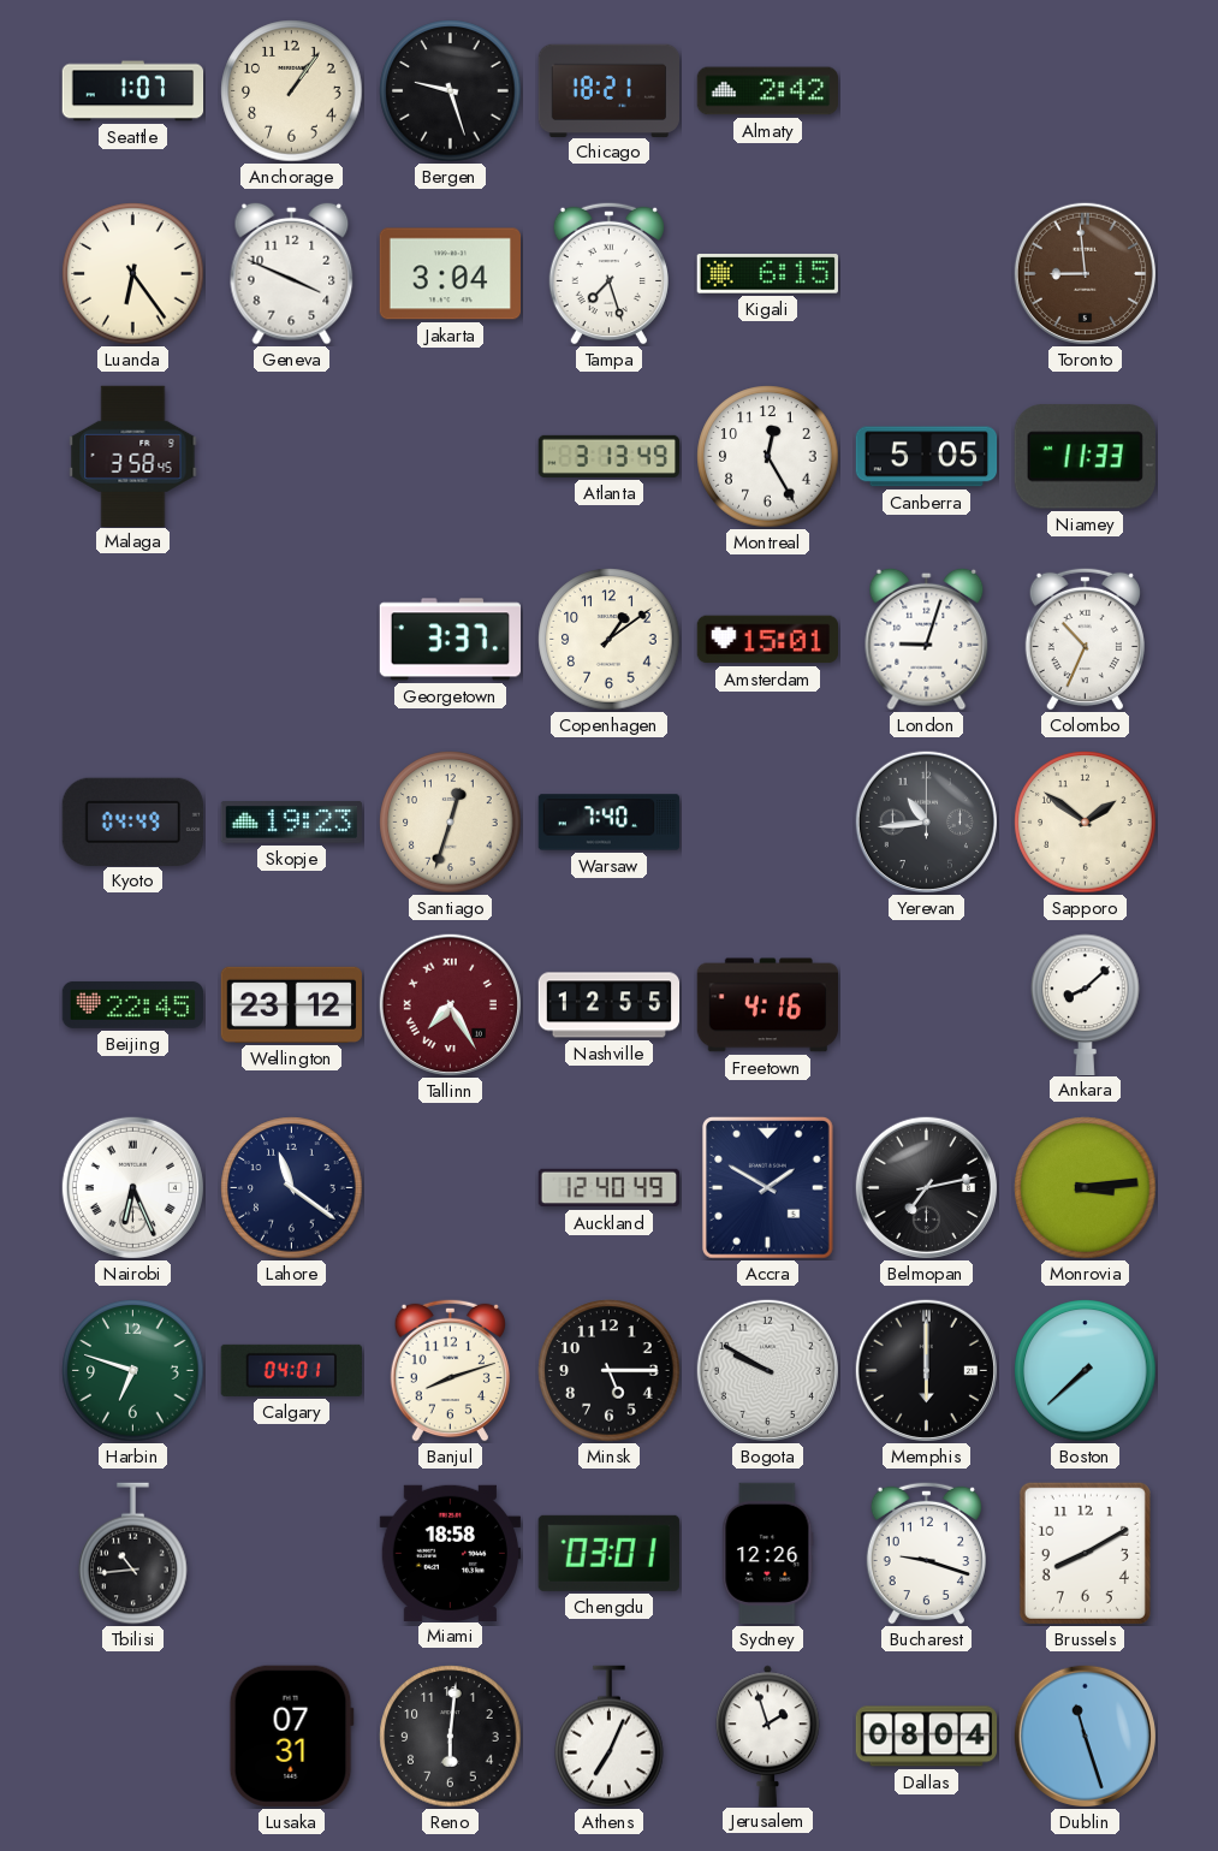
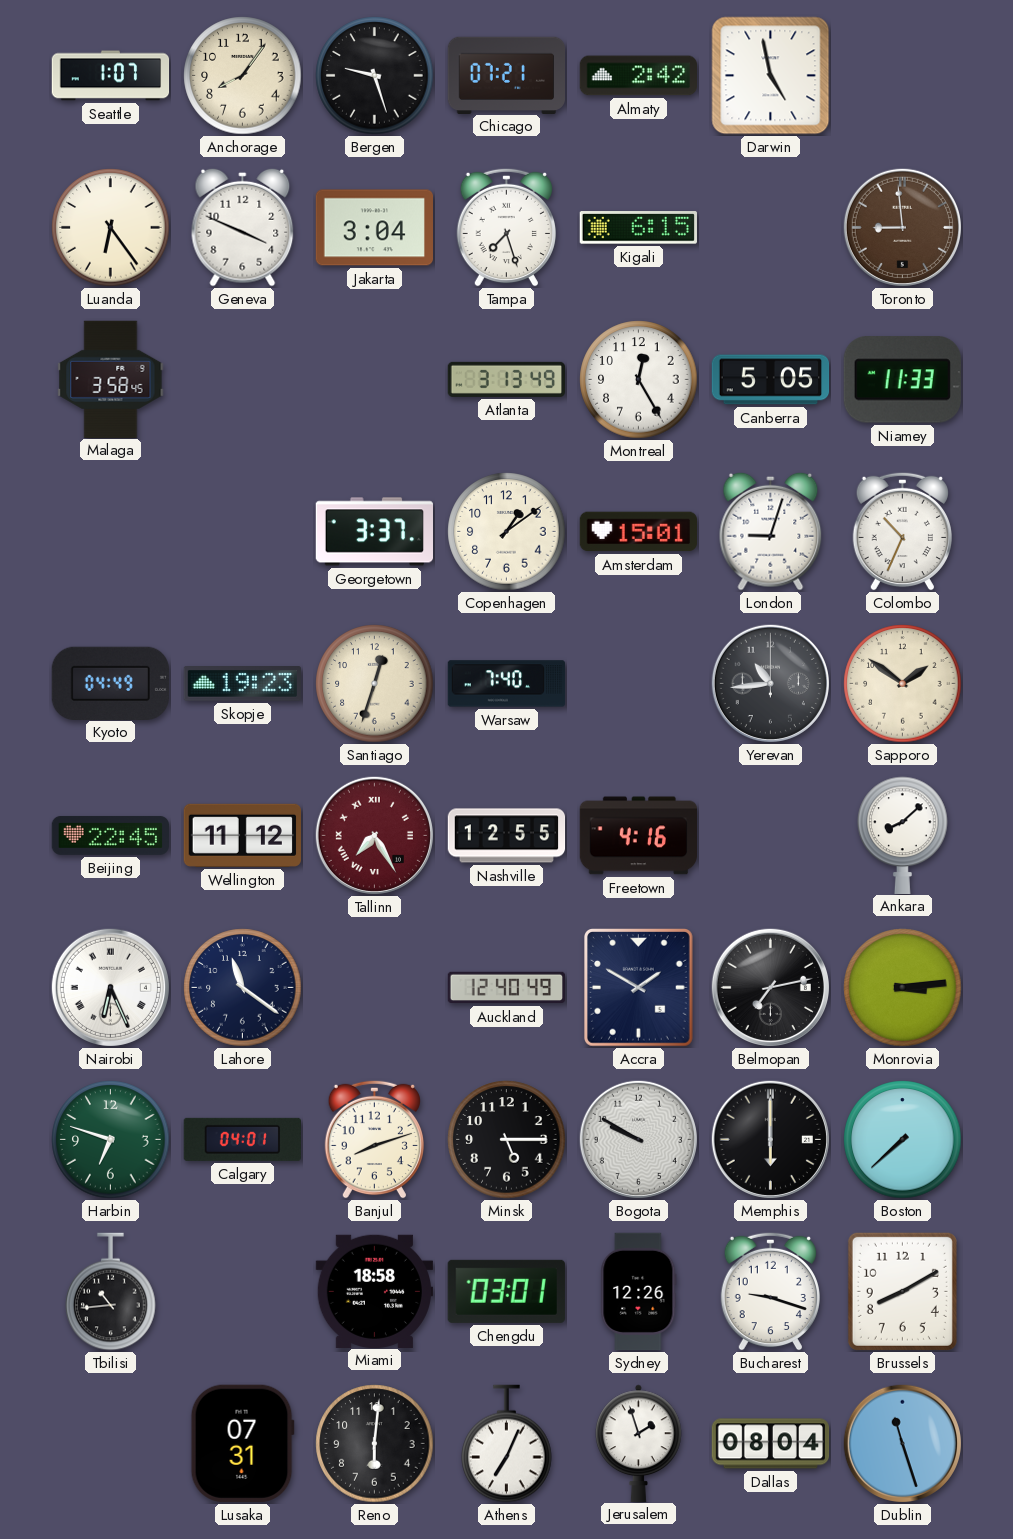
Anchorage: 1:06 -> 8:06 (243, 76)
Chicago: 18:21 -> 07:21 (507, 75)
Darwin: none -> 4:58 (771, 76)
Wellington: 23:12 -> 11:12 (242, 835)
